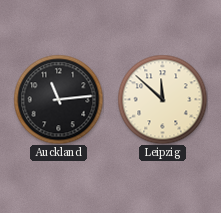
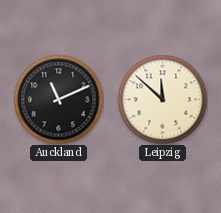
Auckland: 11:14 -> 11:11 (58, 99)
